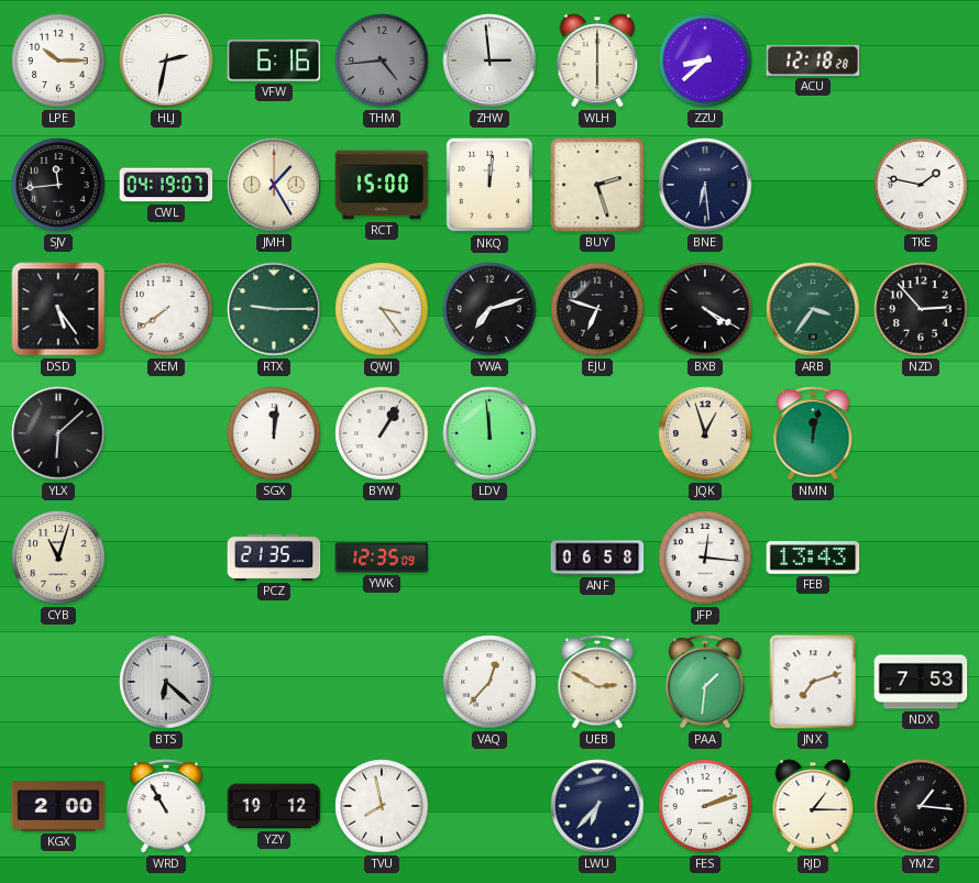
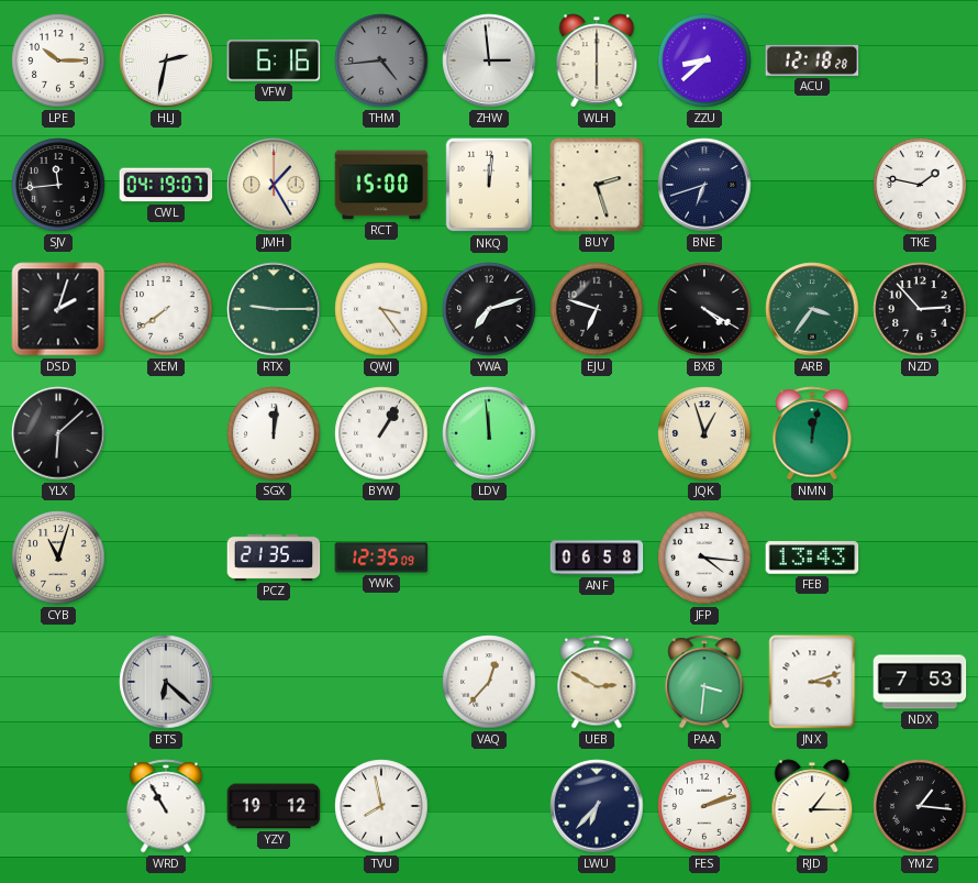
BNE: 6:29 -> 6:42 (704, 185)
DSD: 5:24 -> 2:03 (58, 309)
JFP: 12:16 -> 4:16 (704, 558)
PAA: 1:31 -> 3:31 (704, 682)
JNX: 7:12 -> 3:12 (812, 682)
KGX: 2:00 -> none (58, 806)
